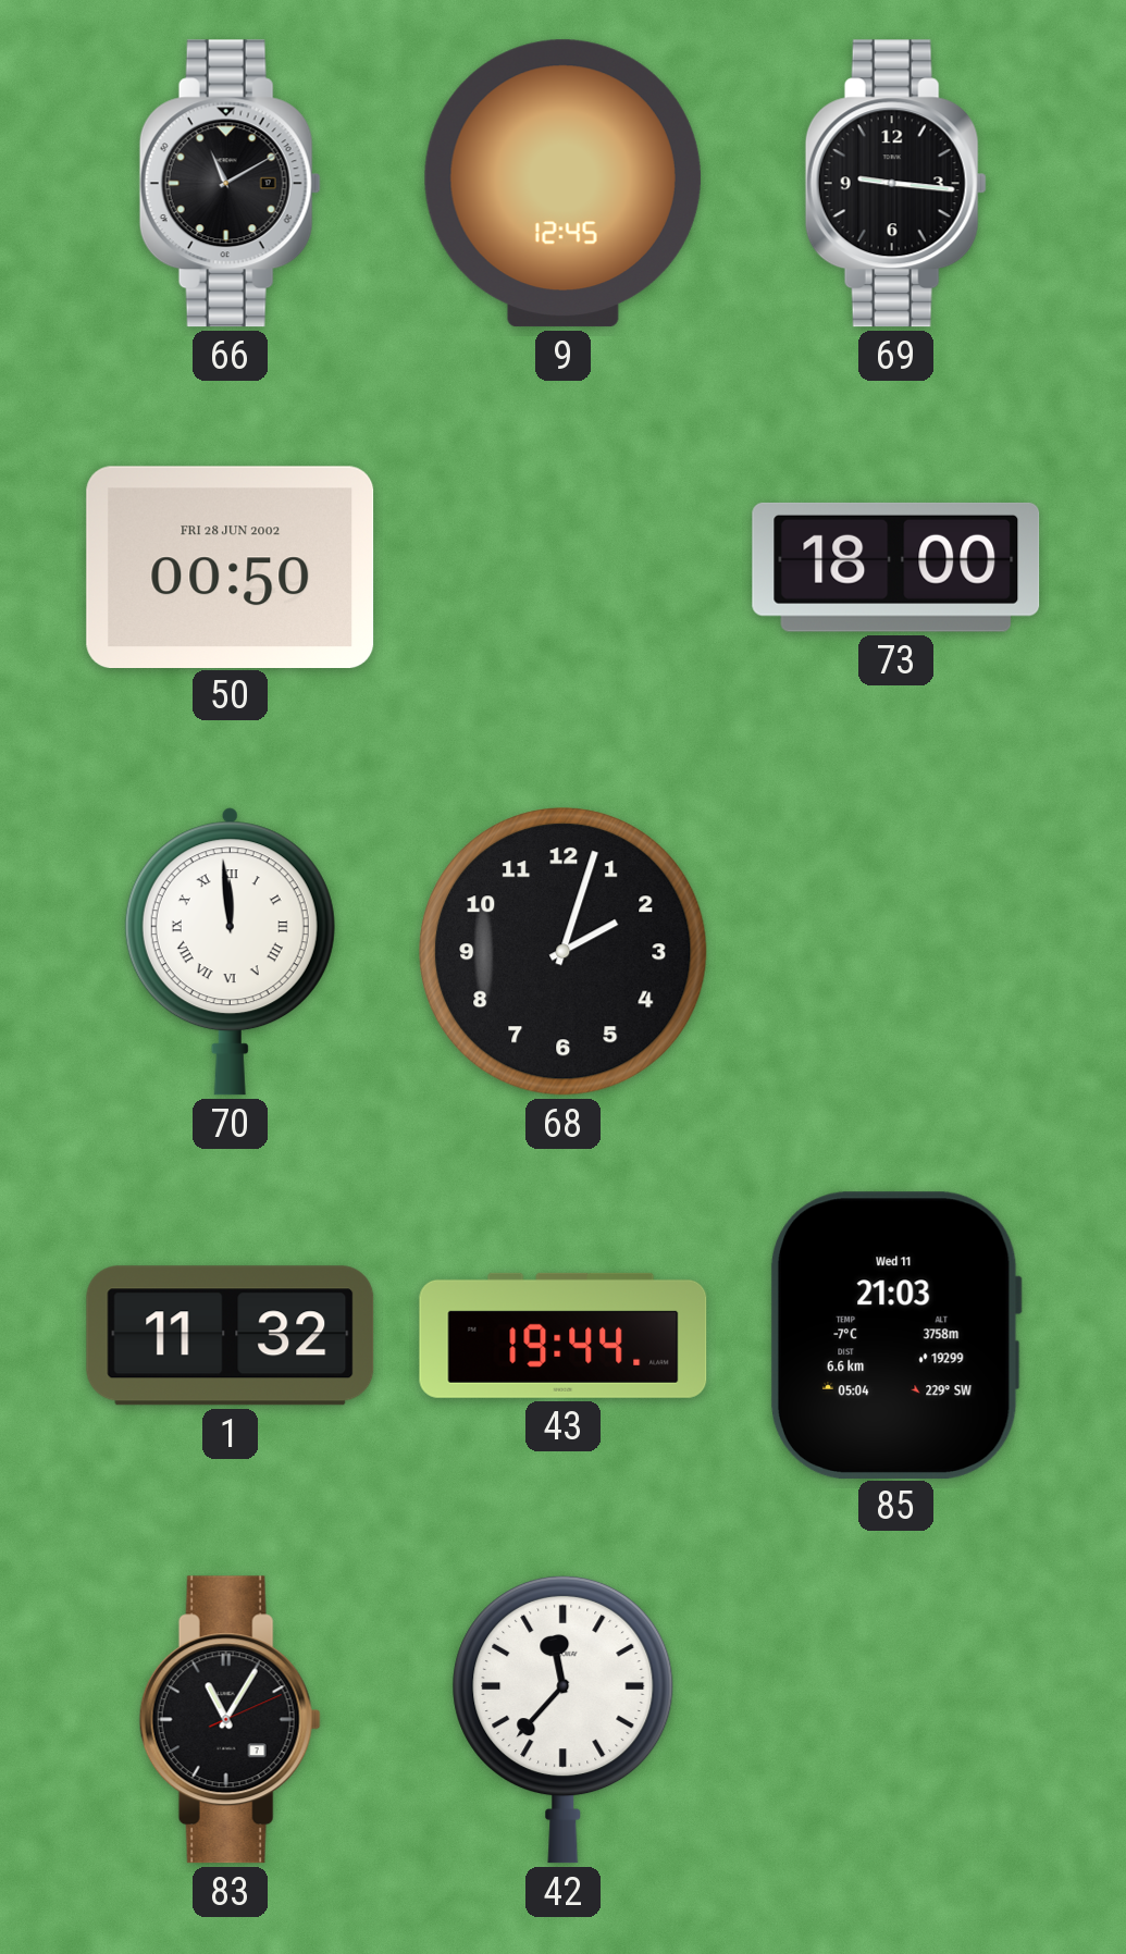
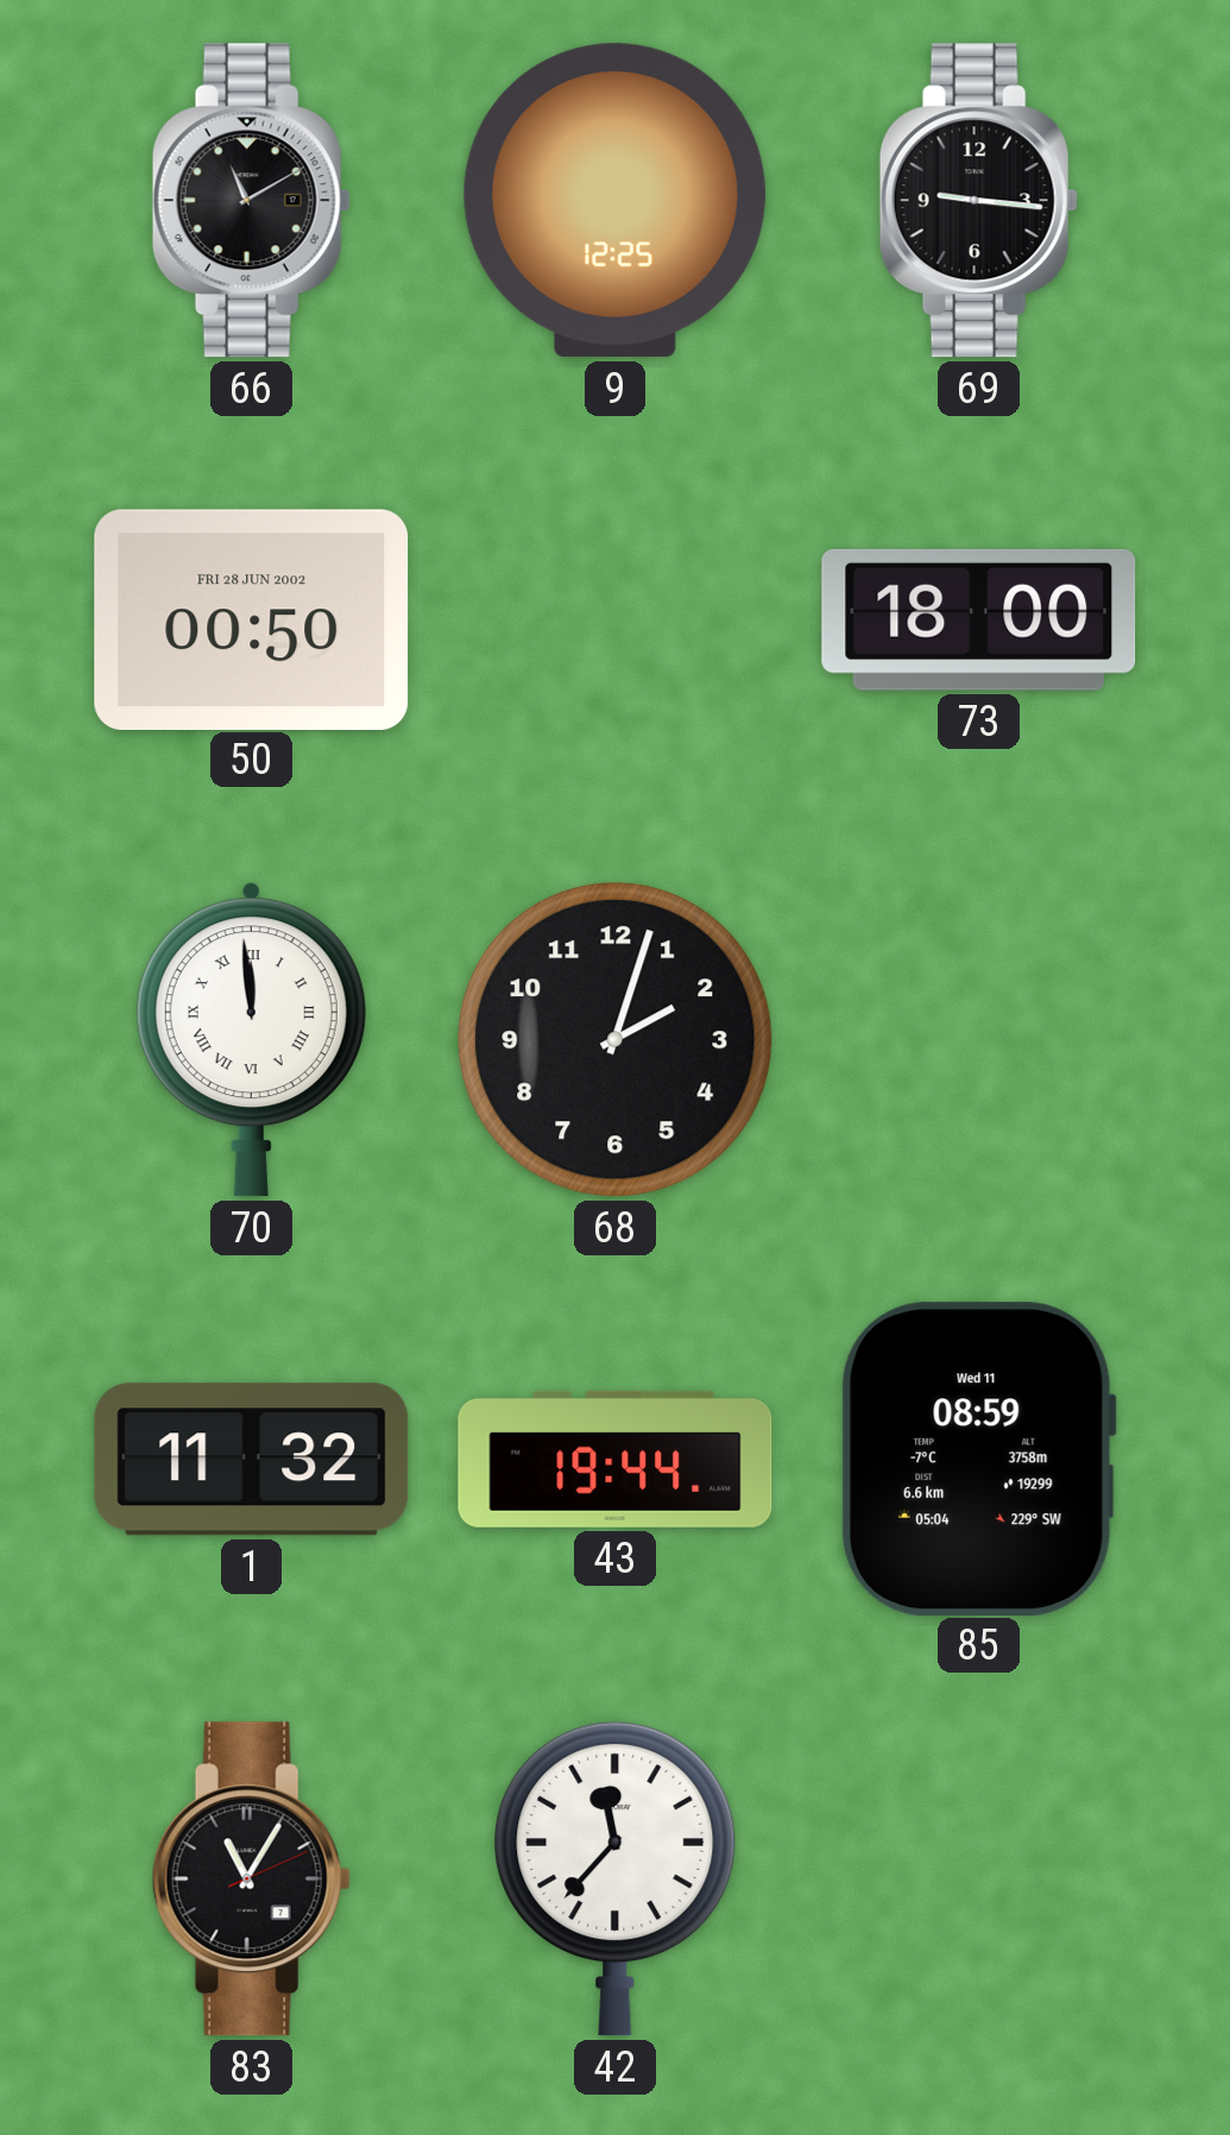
9: 12:45 -> 12:25 (614, 201)
85: 21:03 -> 08:59 (978, 1459)
